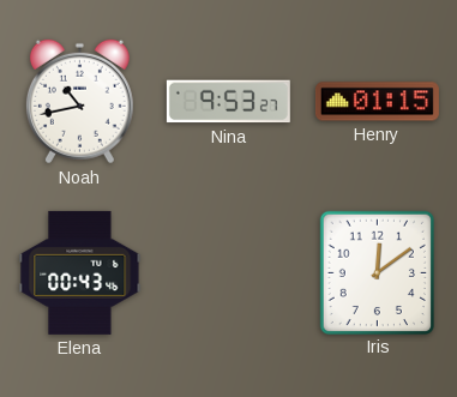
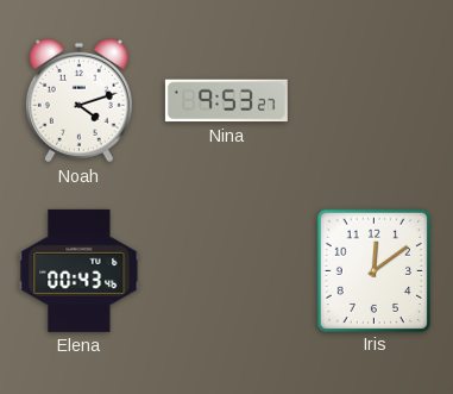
Noah: 10:43 -> 4:12 (78, 101)
Henry: 01:15 -> none (377, 102)
